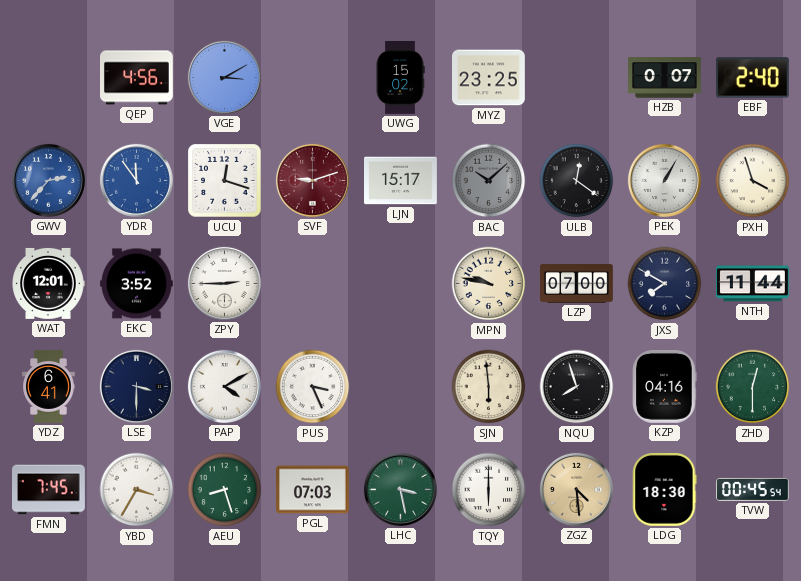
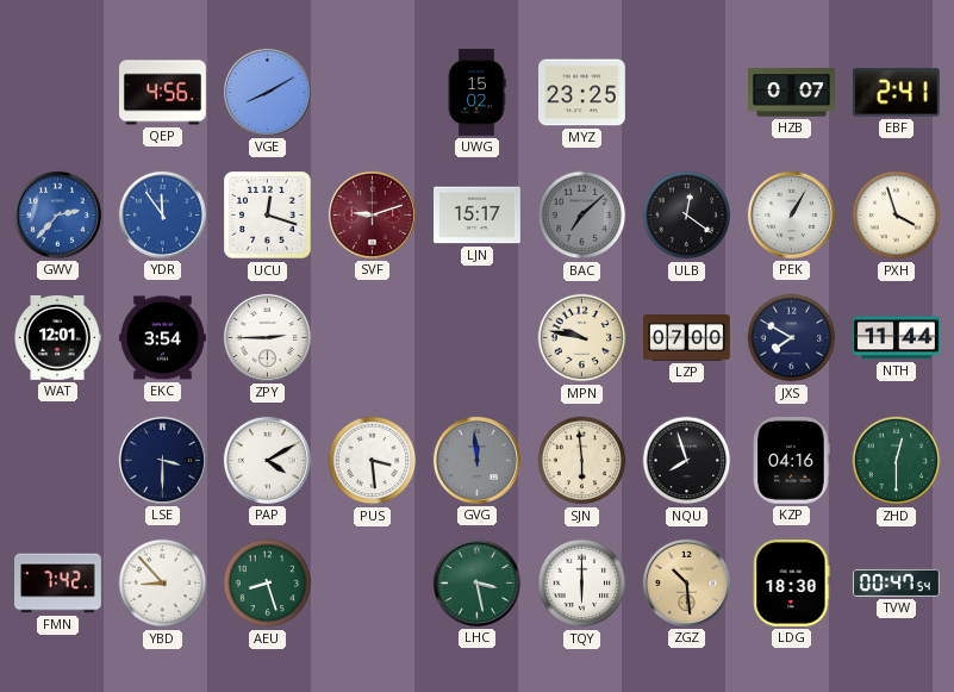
VGE: 3:10 -> 8:10 (267, 92)
EBF: 2:40 -> 2:41 (897, 93)
BAC: 10:08 -> 7:08 (582, 216)
EKC: 3:52 -> 3:54 (163, 338)
YDZ: 6:41 -> none (49, 387)
PUS: 3:26 -> 3:29 (373, 461)
GVG: none -> 11:59 (476, 460)
FMN: 7:45 -> 7:42 (58, 584)
YBD: 3:35 -> 8:53 (163, 584)
PGL: 07:03 -> none (313, 490)
ZGZ: 4:29 -> 10:29 (686, 582)
TVW: 00:45 -> 00:47 (897, 582)
